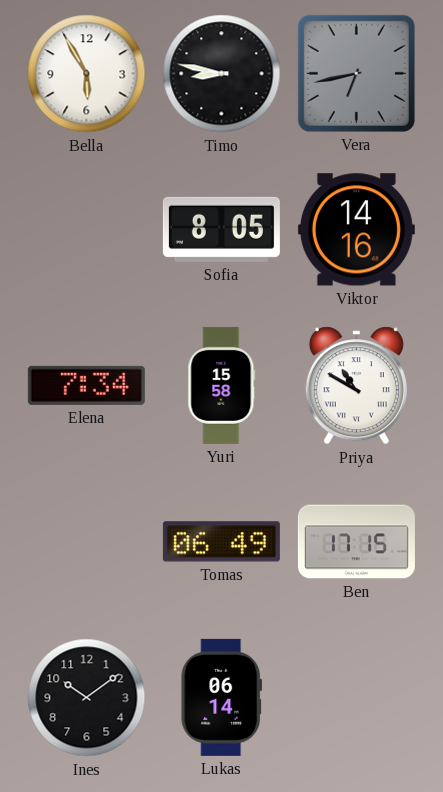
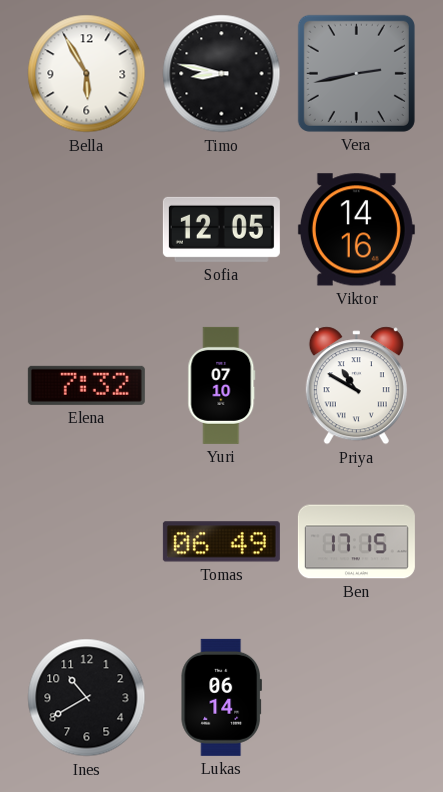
Vera: 6:43 -> 2:43 (356, 73)
Sofia: 8:05 -> 12:05 (221, 229)
Elena: 7:34 -> 7:32 (86, 385)
Yuri: 15:58 -> 07:10 (222, 385)
Ines: 10:09 -> 10:40 (87, 698)
